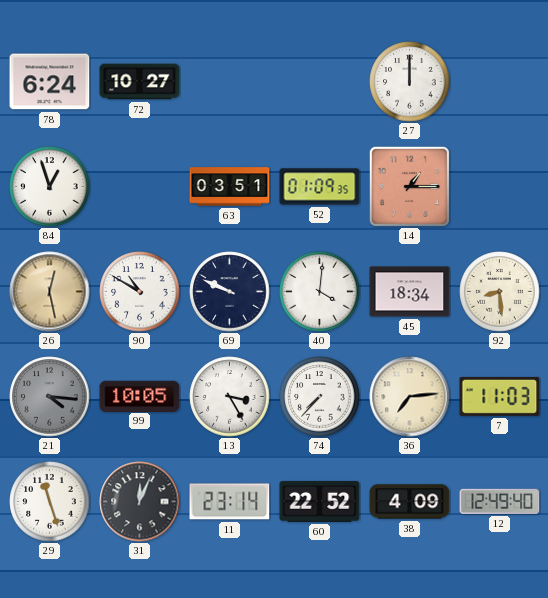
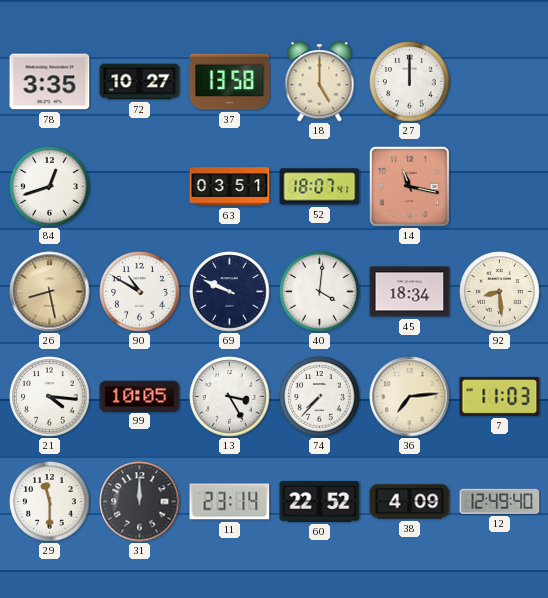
78: 6:24 -> 3:35 (50, 82)
37: none -> 13:58 (230, 82)
18: none -> 5:00 (320, 82)
84: 12:57 -> 12:42 (50, 187)
52: 01:09 -> 18:07 (320, 187)
14: 1:15 -> 11:17 (409, 186)
26: 12:28 -> 8:28 (50, 292)
21 dial: grey -> white (50, 397)
29: 11:27 -> 11:30 (50, 502)
31: 12:04 -> 12:00 (140, 502)
